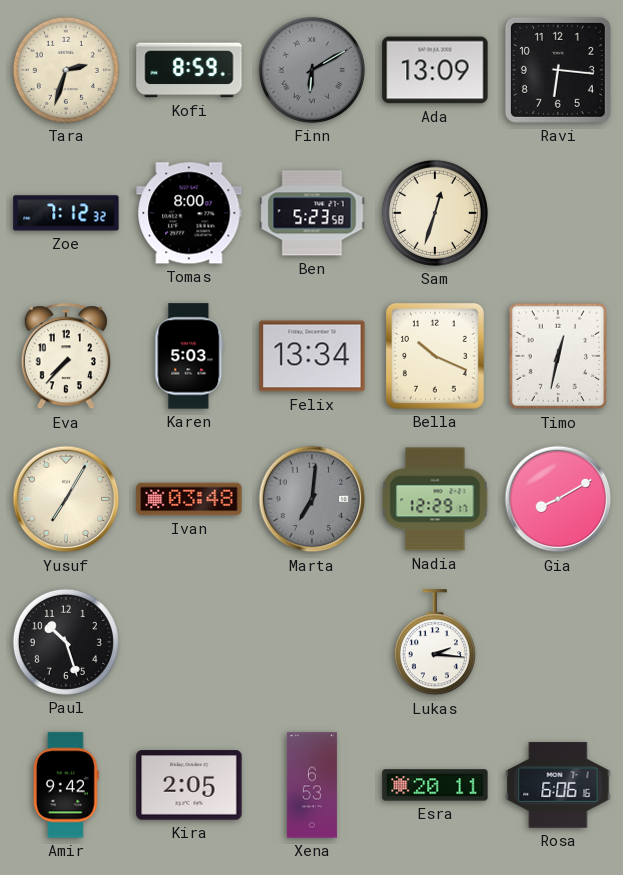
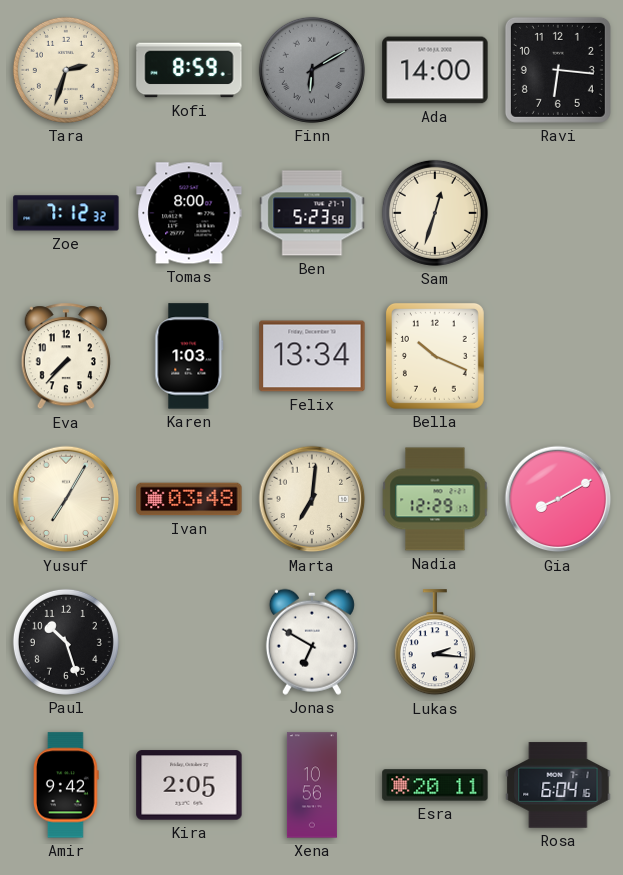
Ada: 13:09 -> 14:00 (435, 70)
Karen: 5:03 -> 1:03 (189, 356)
Timo: 12:32 -> none (558, 356)
Marta dial: grey -> cream (312, 499)
Jonas: none -> 6:50 (312, 642)
Xena: 6:53 -> 10:56 (312, 785)
Rosa: 6:06 -> 6:04 (558, 785)
